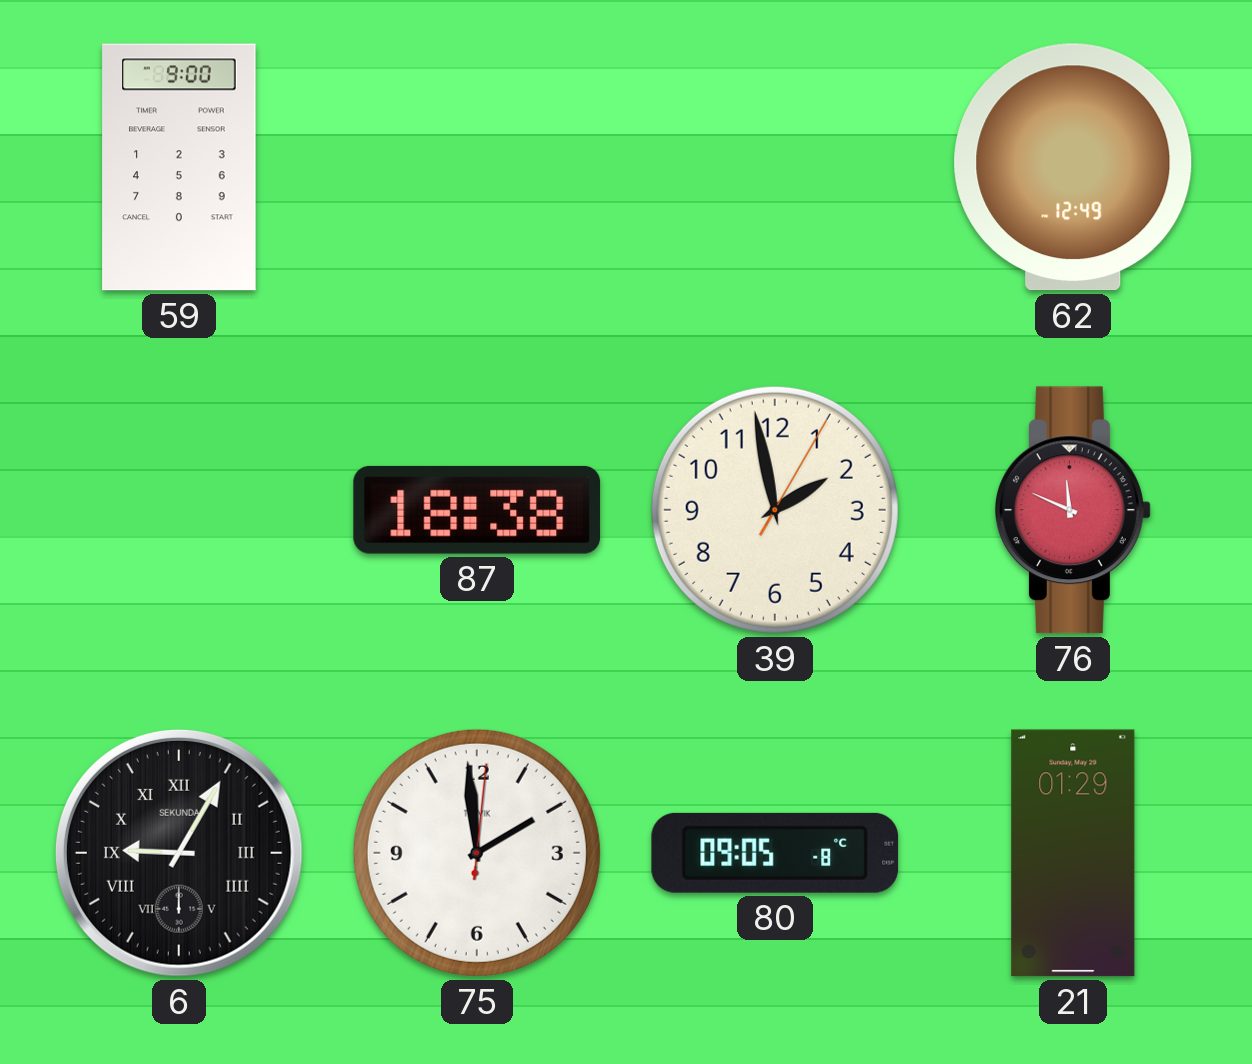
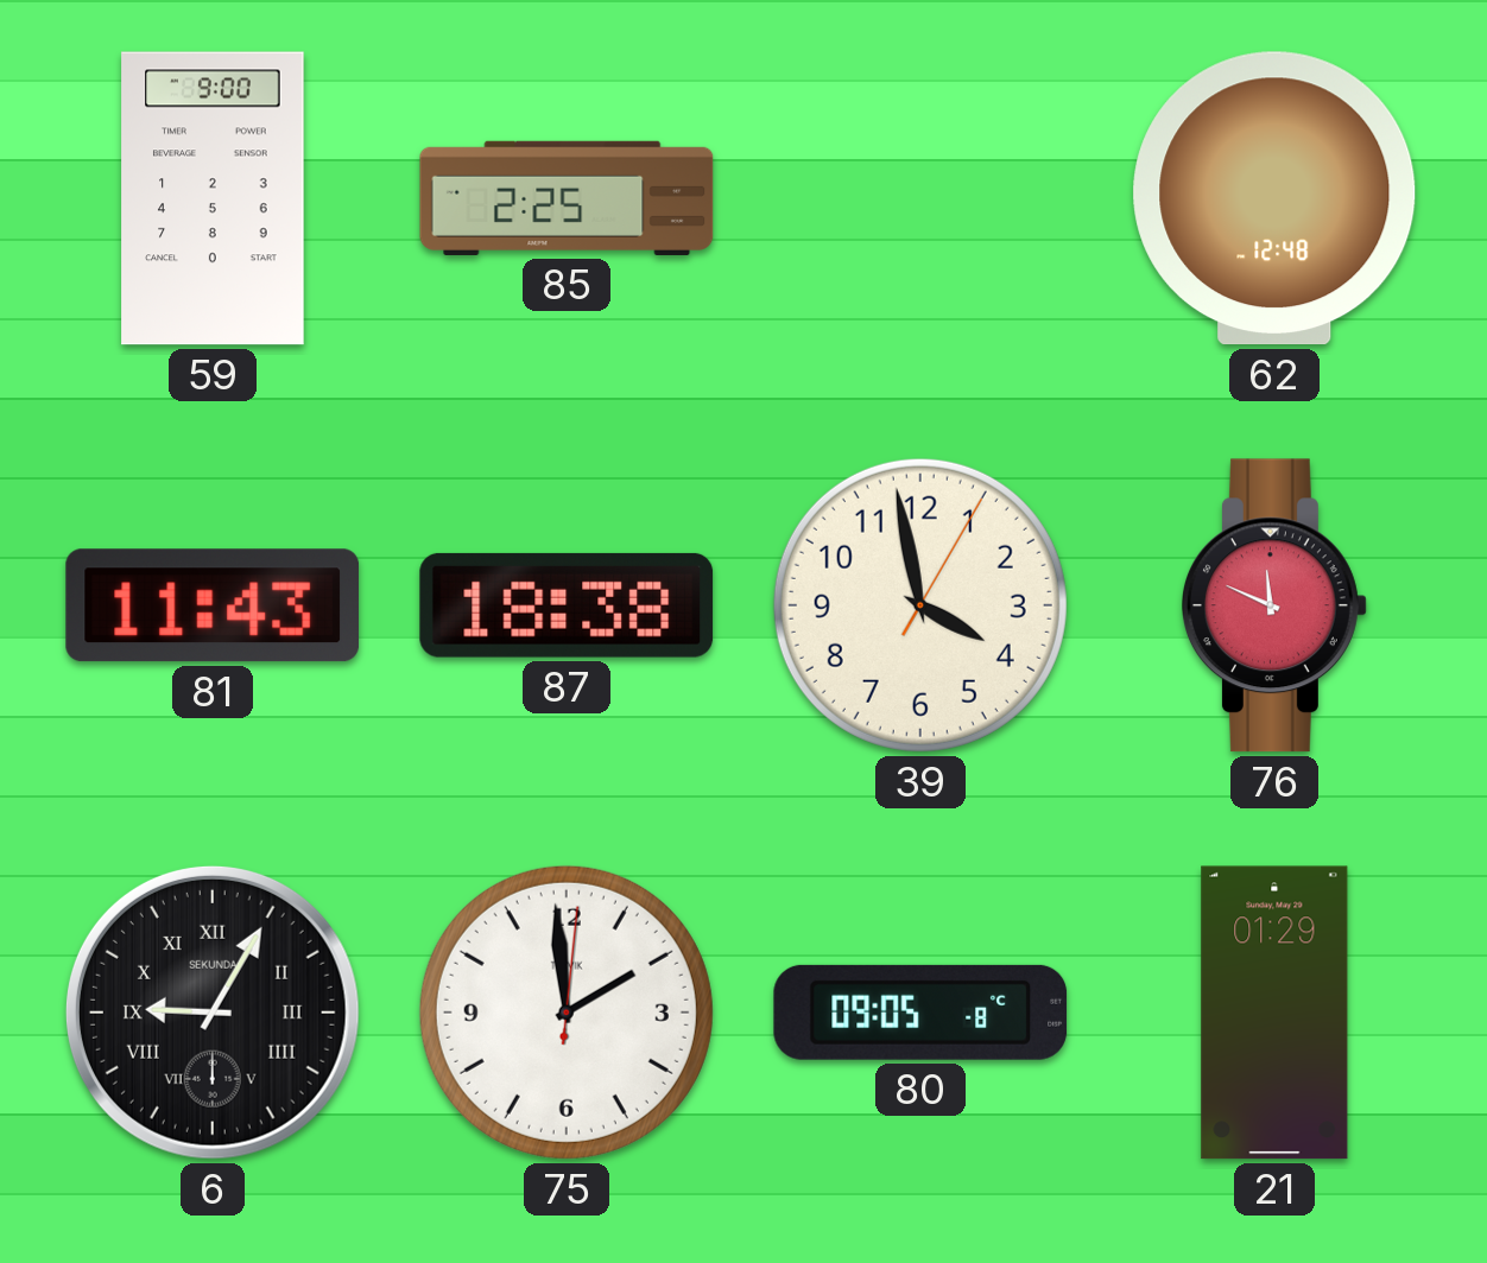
85: none -> 2:25 (567, 198)
62: 12:49 -> 12:48 (1274, 198)
81: none -> 11:43 (213, 605)
39: 1:58 -> 3:58 (920, 605)
